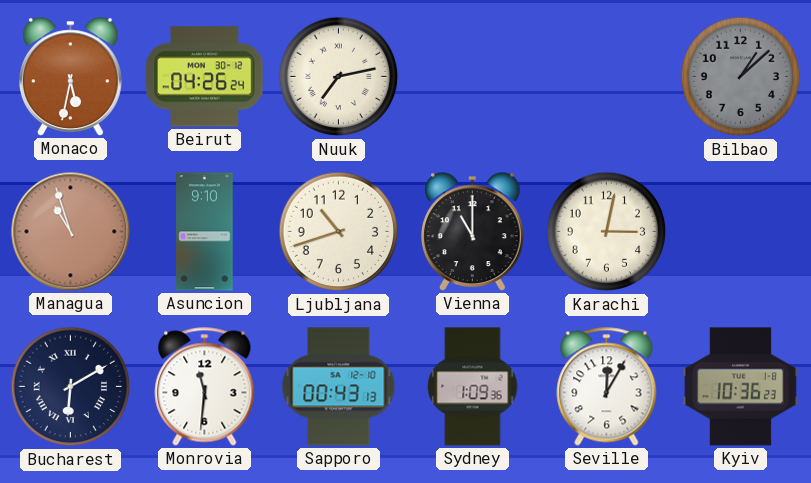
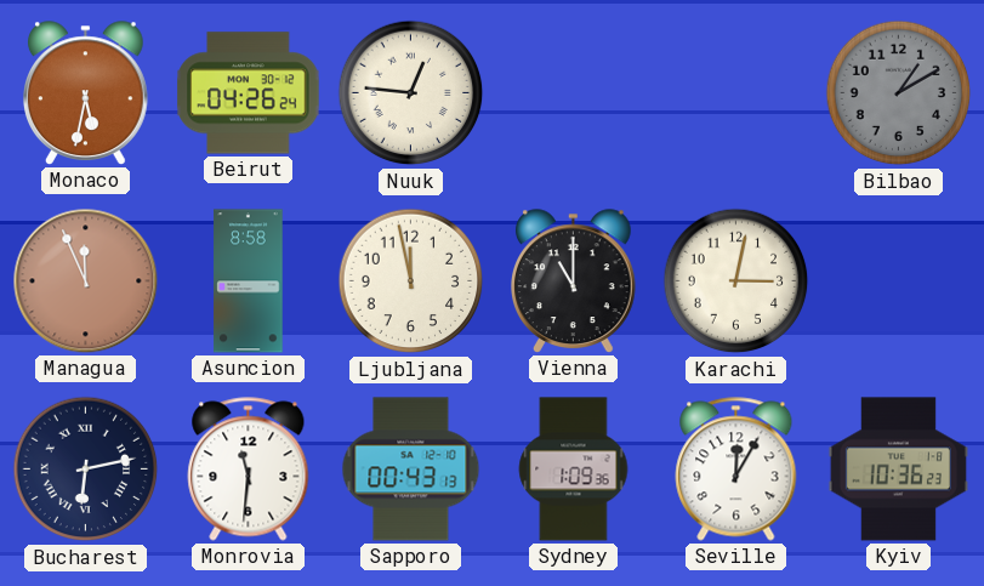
Nuuk: 7:13 -> 12:46 (411, 93)
Bilbao: 1:08 -> 1:10 (899, 93)
Managua: 10:57 -> 11:56 (86, 281)
Asuncion: 9:10 -> 8:58 (249, 281)
Ljubljana: 10:42 -> 11:58 (411, 281)
Bucharest: 6:10 -> 6:13 (86, 470)
